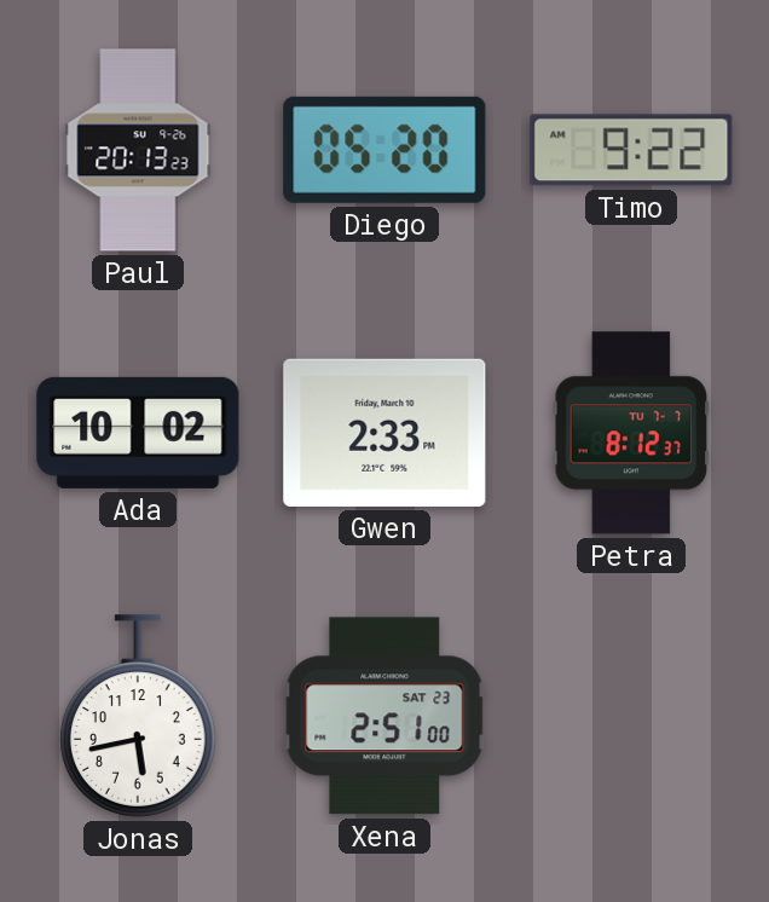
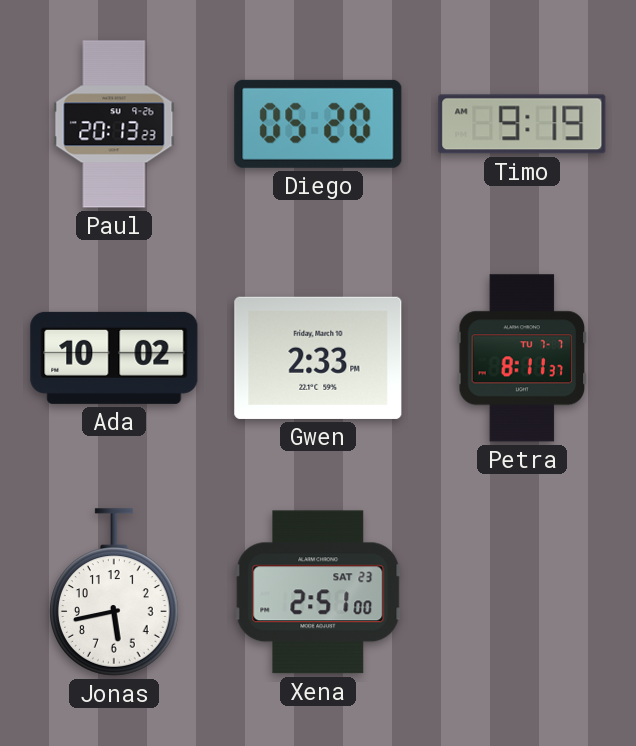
Timo: 9:22 -> 9:19 (522, 124)
Petra: 8:12 -> 8:11 (522, 358)
